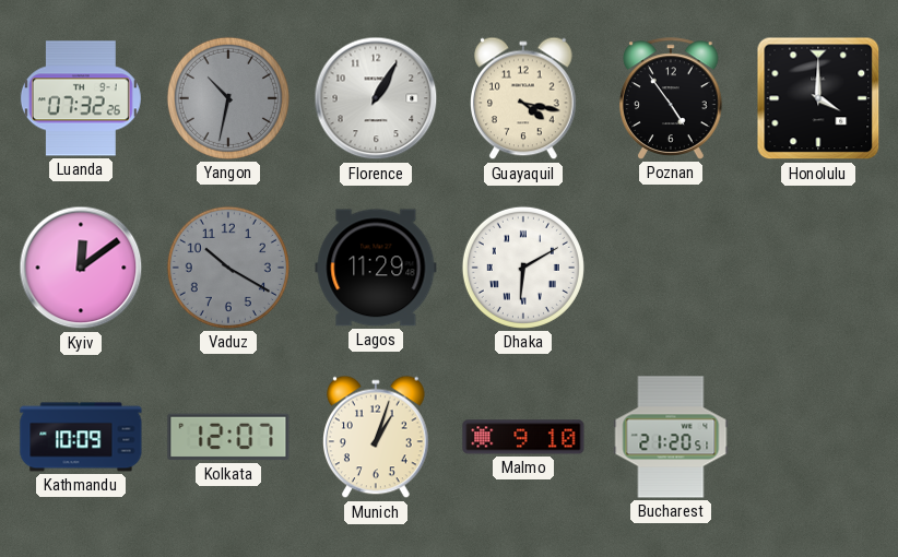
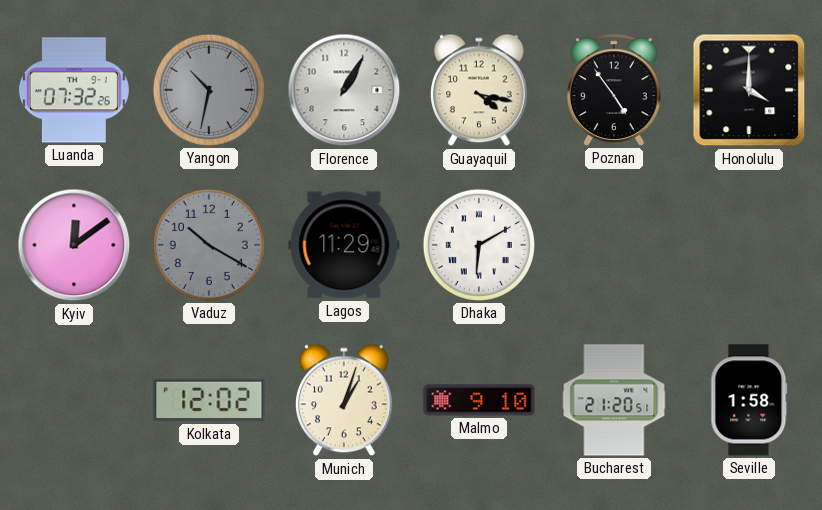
Kathmandu: 10:09 -> none (81, 437)
Kolkata: 12:07 -> 12:02 (209, 400)
Seville: none -> 1:58 (749, 400)
